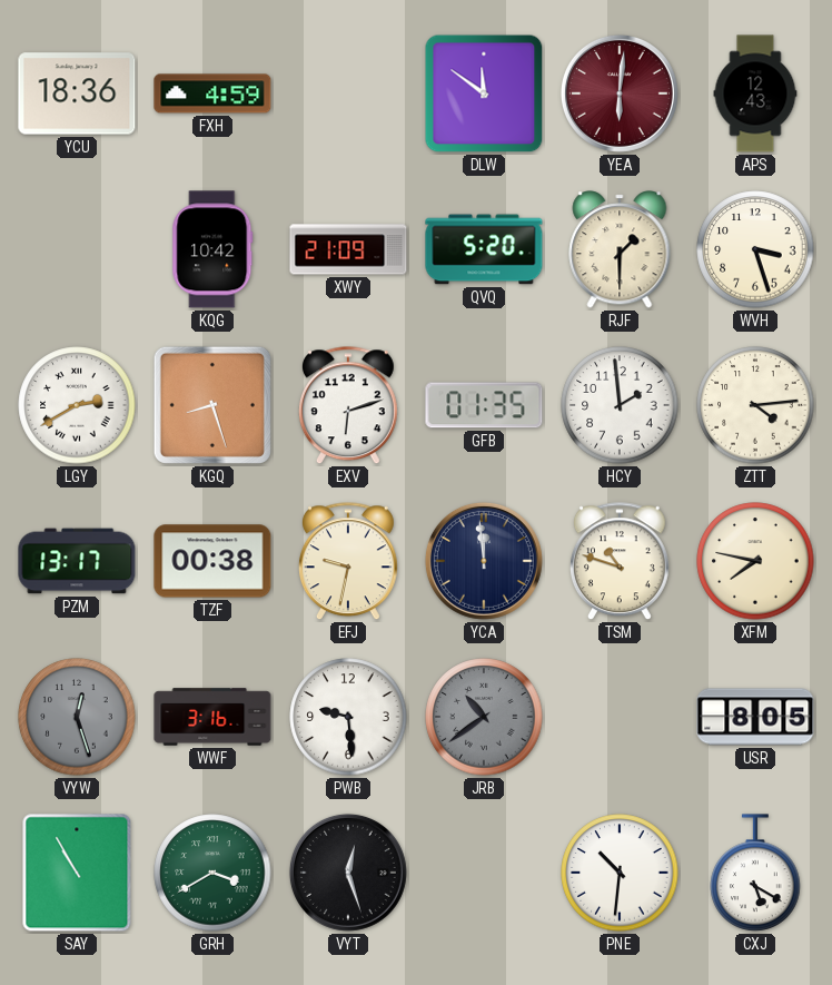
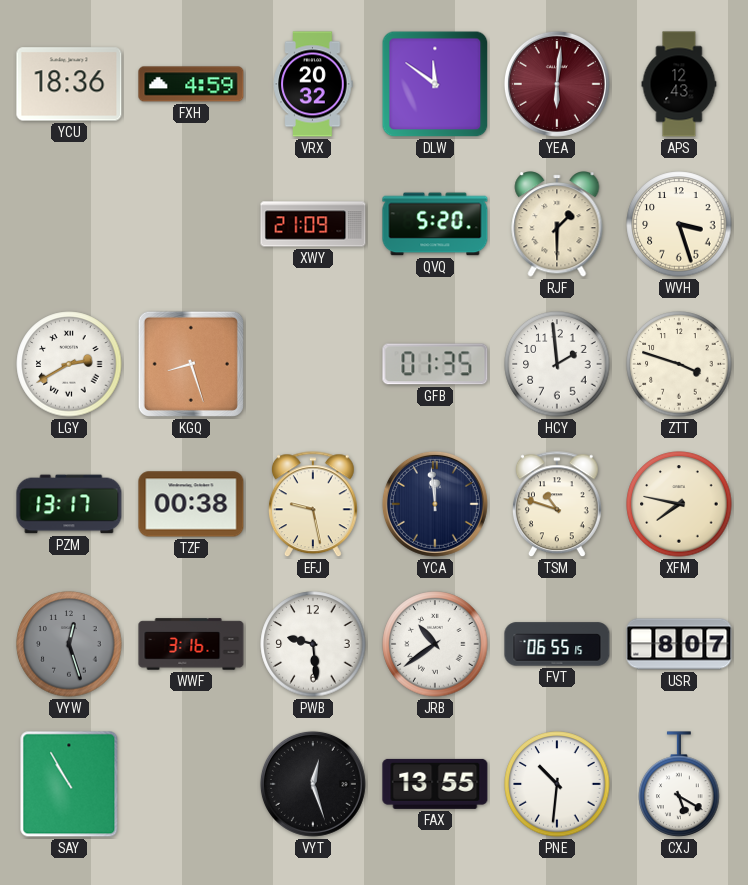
VRX: none -> 20:32 (313, 84)
KQG: 10:42 -> none (212, 249)
EXV: 6:12 -> none (348, 406)
ZTT: 4:14 -> 3:48 (679, 364)
EFJ: 9:32 -> 9:28 (313, 505)
JRB dial: grey -> white (435, 644)
FVT: none -> 06:55 (557, 644)
USR: 8:05 -> 8:07 (679, 644)
GRH: 3:40 -> none (212, 873)
FAX: none -> 13:55 (435, 784)
